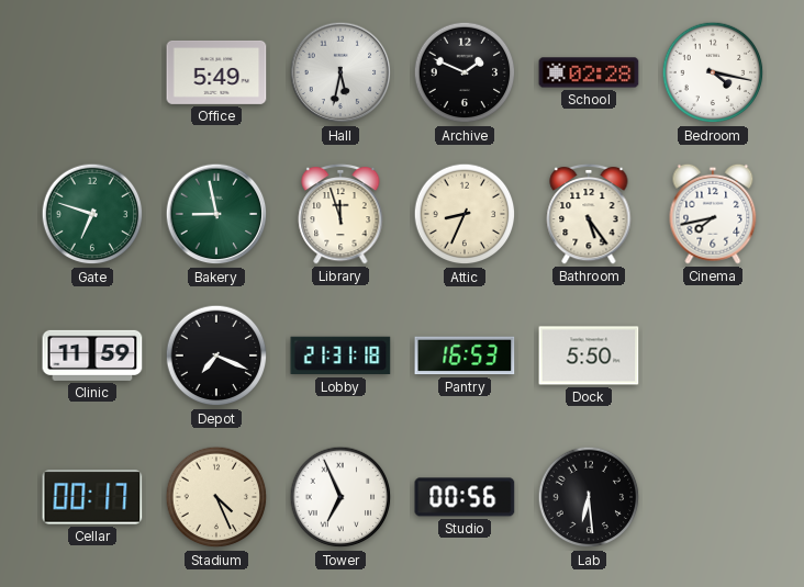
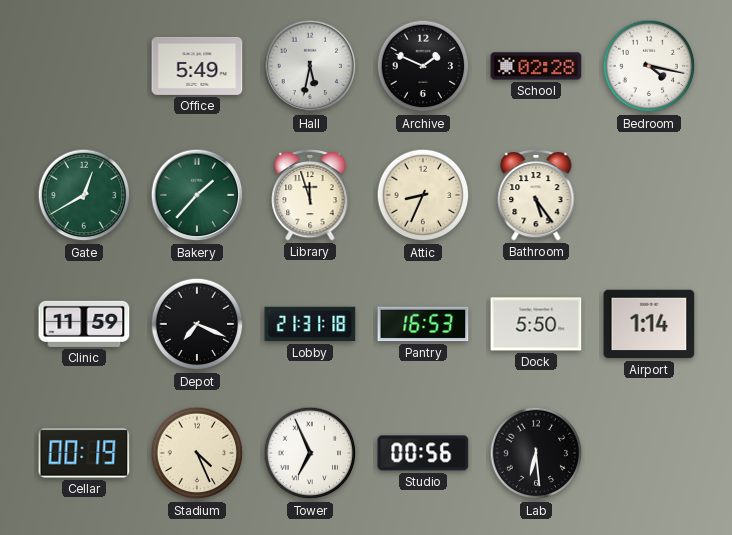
Gate: 6:48 -> 12:40 (84, 195)
Bakery: 8:58 -> 1:37 (197, 195)
Cinema: 7:43 -> none (713, 214)
Airport: none -> 1:14 (649, 324)
Cellar: 00:17 -> 00:19 (84, 453)
